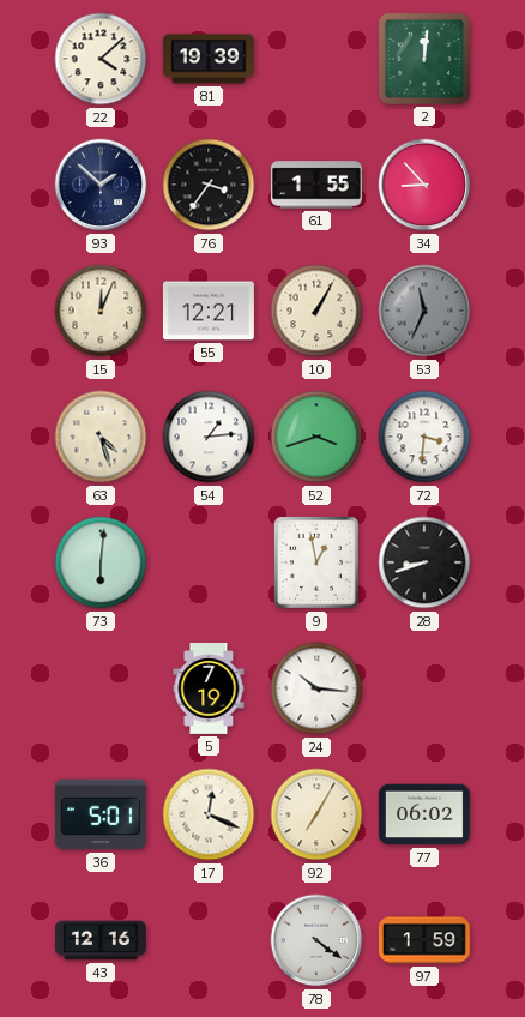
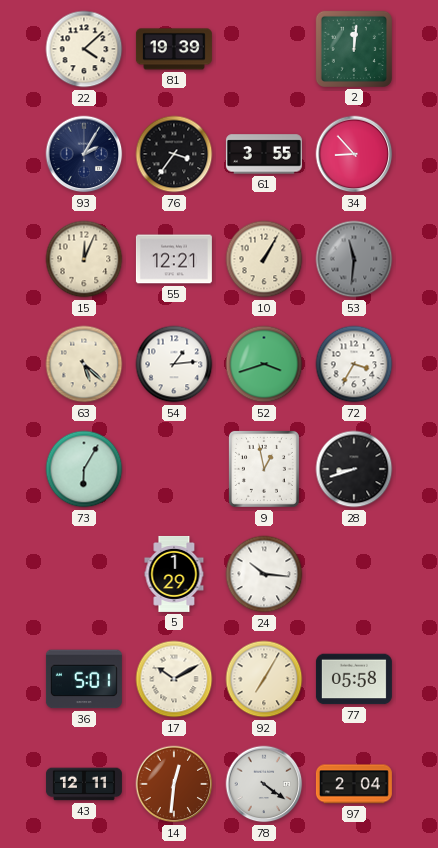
93: 1:52 -> 2:05 (84, 154)
61: 1:55 -> 3:55 (264, 154)
53: 11:34 -> 11:31 (354, 259)
63: 4:27 -> 5:22 (84, 364)
72: 3:31 -> 3:35 (354, 364)
73: 6:01 -> 6:05 (84, 469)
5: 7:19 -> 1:29 (174, 574)
17: 12:19 -> 10:10 (174, 679)
77: 06:02 -> 05:58 (354, 679)
43: 12:16 -> 12:11 (84, 784)
14: none -> 12:31 (174, 784)
97: 1:59 -> 2:04 (354, 784)
